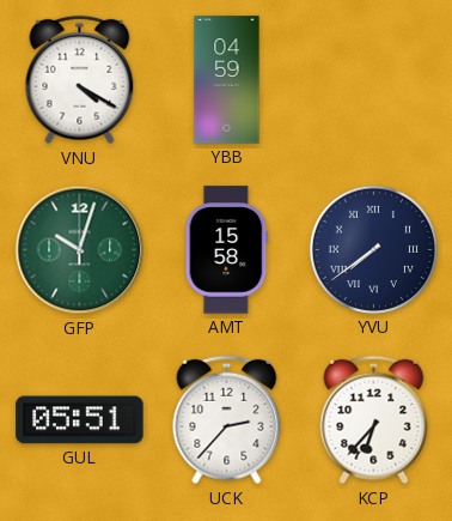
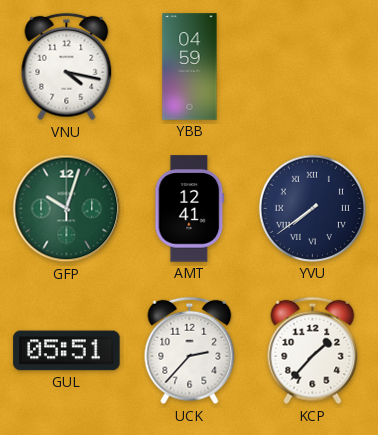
VNU: 4:20 -> 4:17 (67, 67)
AMT: 15:58 -> 12:41 (190, 209)
KCP: 6:37 -> 1:37 (313, 351)
